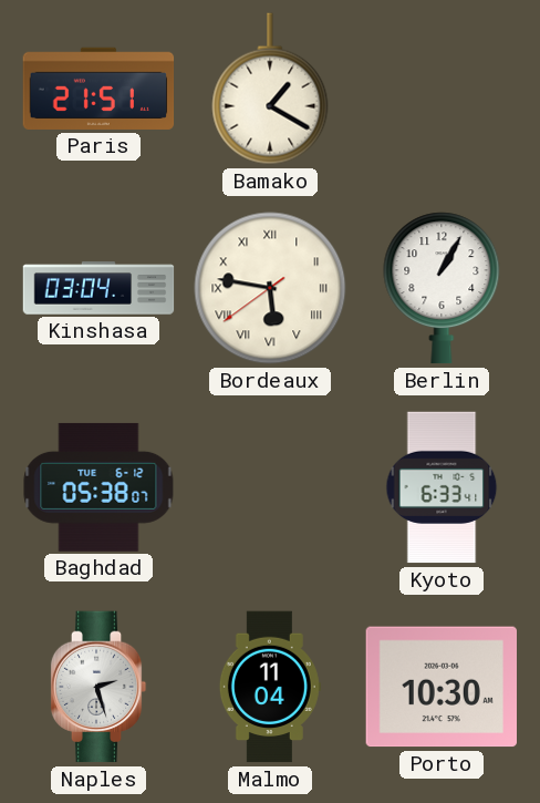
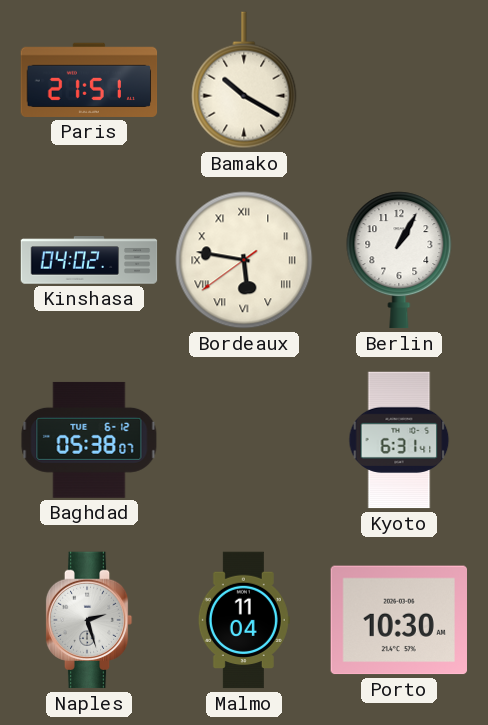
Bamako: 1:20 -> 10:20 (244, 80)
Kinshasa: 03:04 -> 04:02 (89, 260)
Kyoto: 6:33 -> 6:31 (399, 440)
